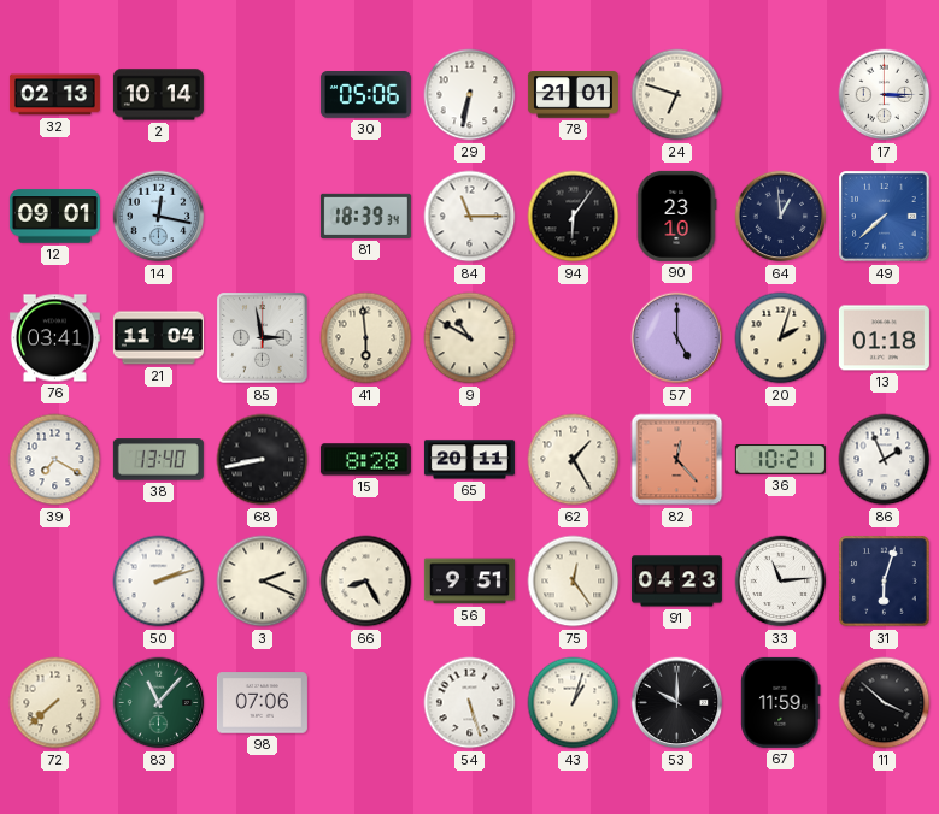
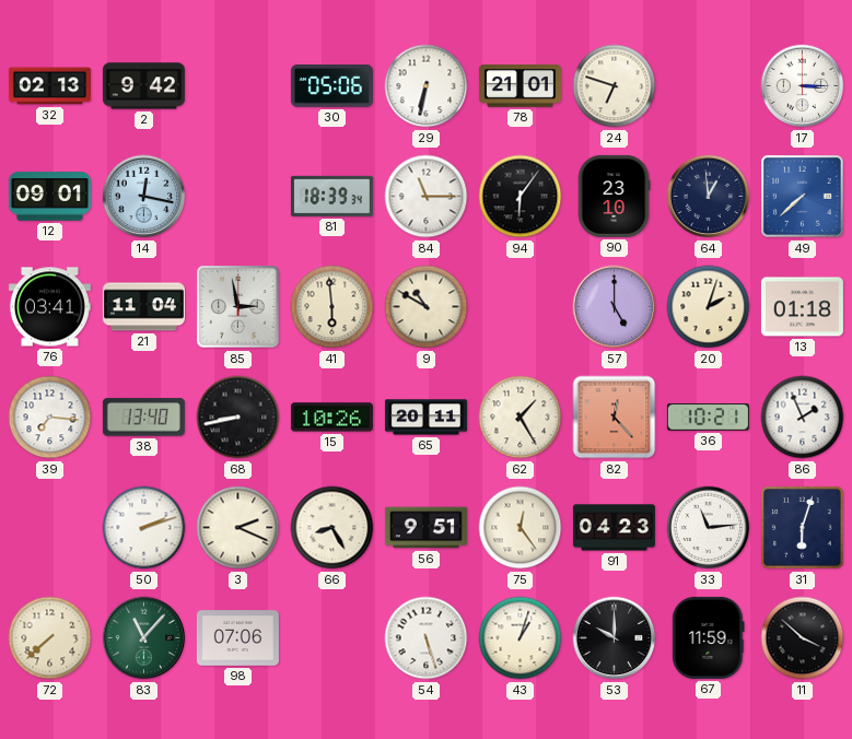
2: 10:14 -> 9:42 (143, 86)
39: 7:20 -> 7:16 (50, 418)
15: 8:28 -> 10:26 (331, 418)
